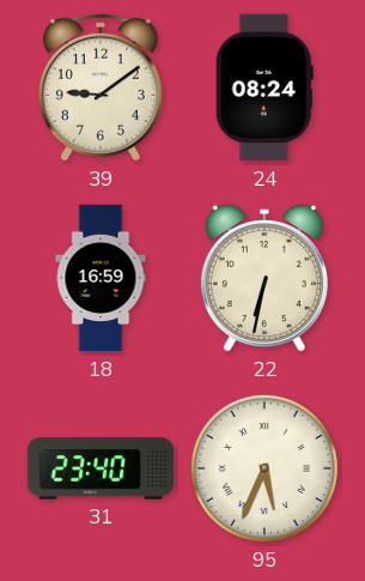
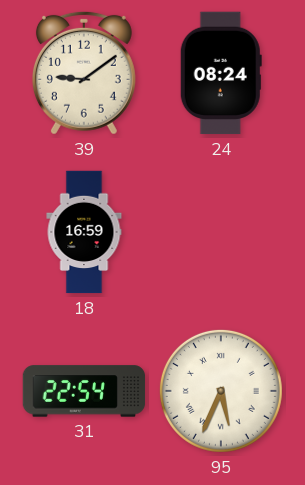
22: 6:32 -> none (264, 278)
31: 23:40 -> 22:54 (84, 391)
